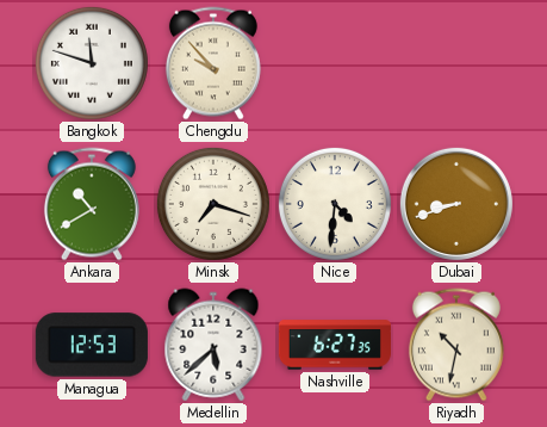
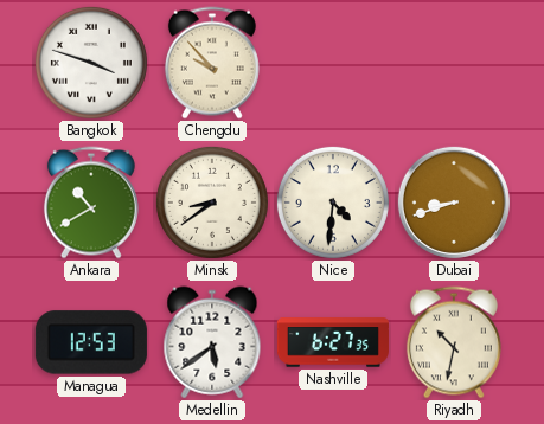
Bangkok: 11:48 -> 3:48 (91, 63)
Minsk: 7:18 -> 8:39 (212, 203)
Medellin: 5:38 -> 5:39 (212, 342)
